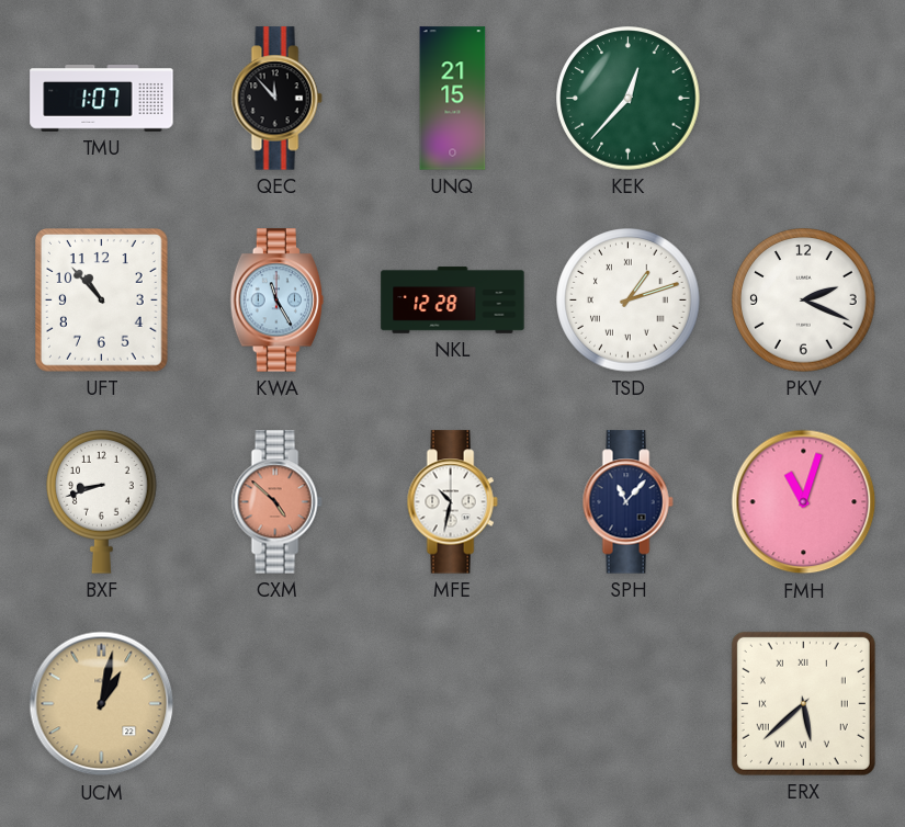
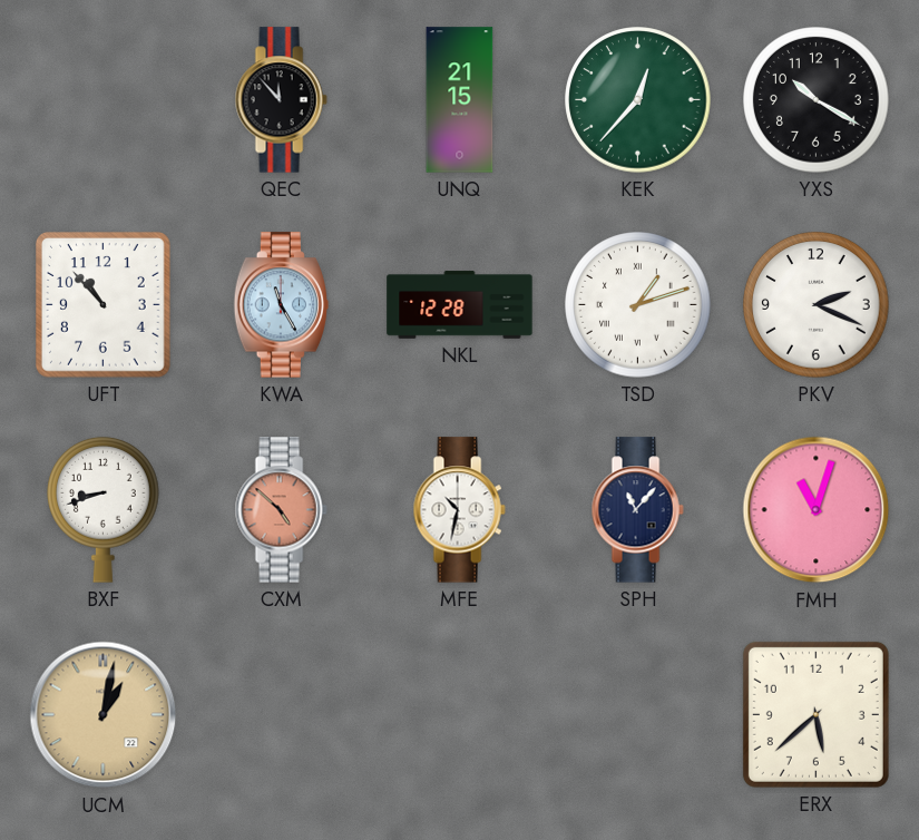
TMU: 1:07 -> none (102, 99)
YXS: none -> 10:20 (817, 100)
ERX numerals: Roman -> Arabic (815, 714)
